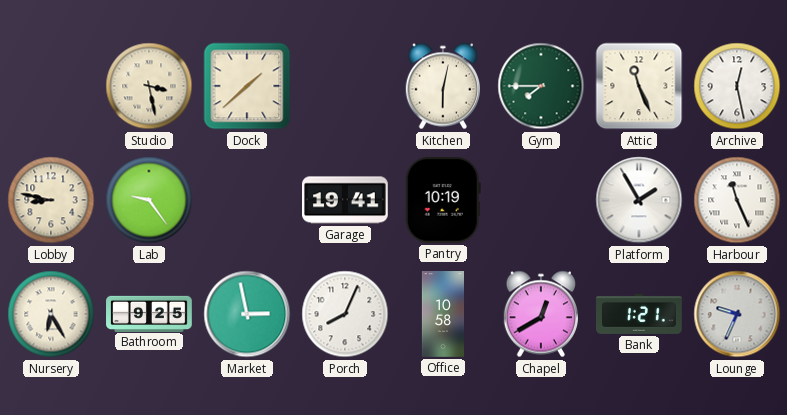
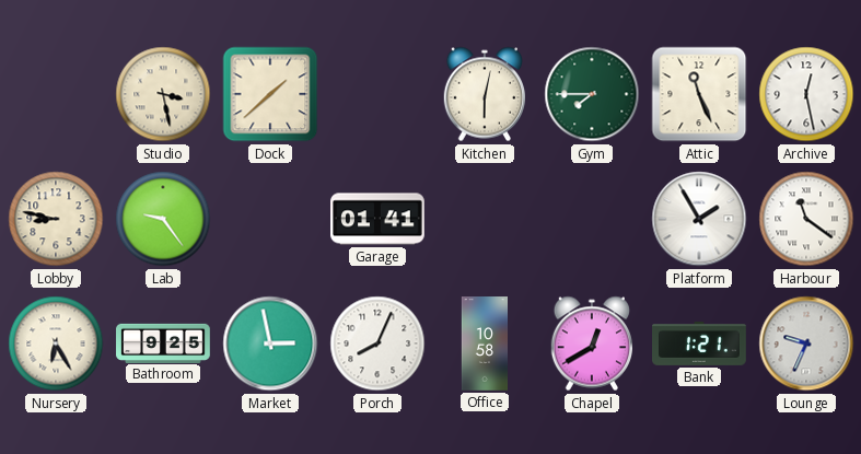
Garage: 19:41 -> 01:41 (377, 219)
Pantry: 10:19 -> none (443, 200)
Harbour: 11:26 -> 11:21 (806, 219)
